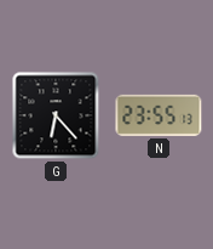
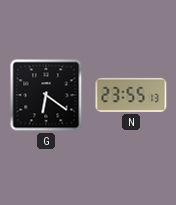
G: 6:23 -> 6:21 (46, 95)
